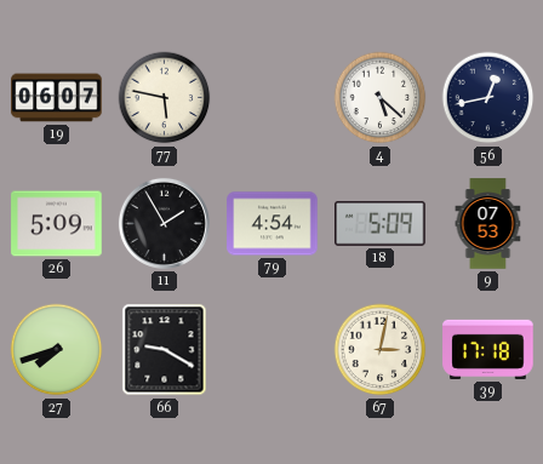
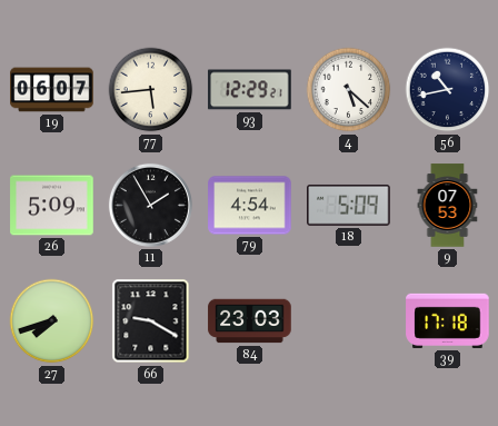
77: 5:47 -> 5:44 (151, 90)
93: none -> 12:29 (250, 90)
56: 12:43 -> 10:43 (448, 90)
84: none -> 23:03 (250, 321)
67: 3:02 -> none (381, 350)
